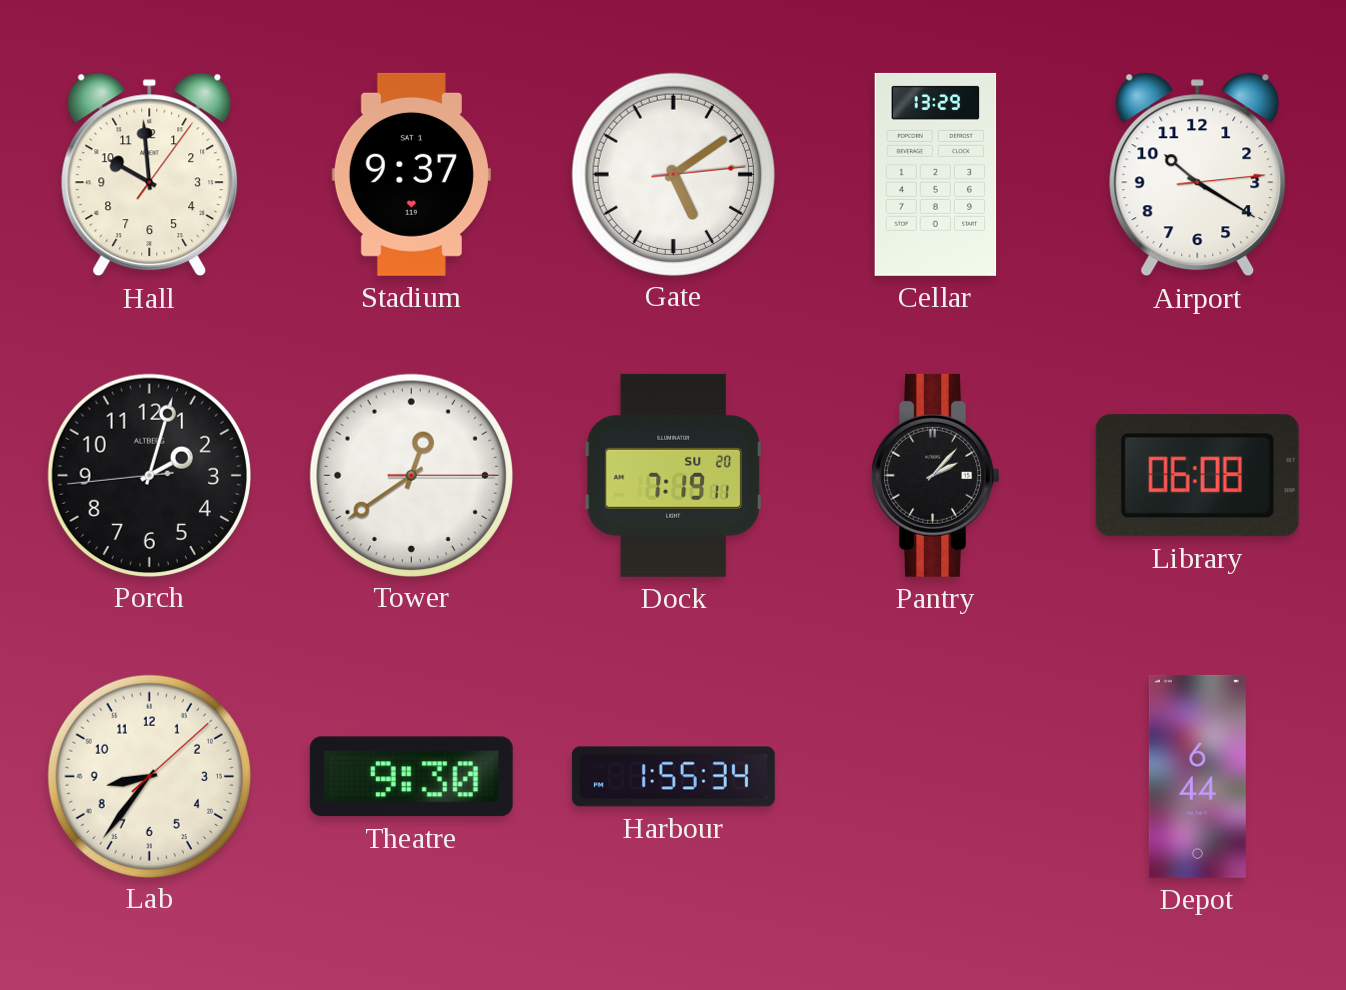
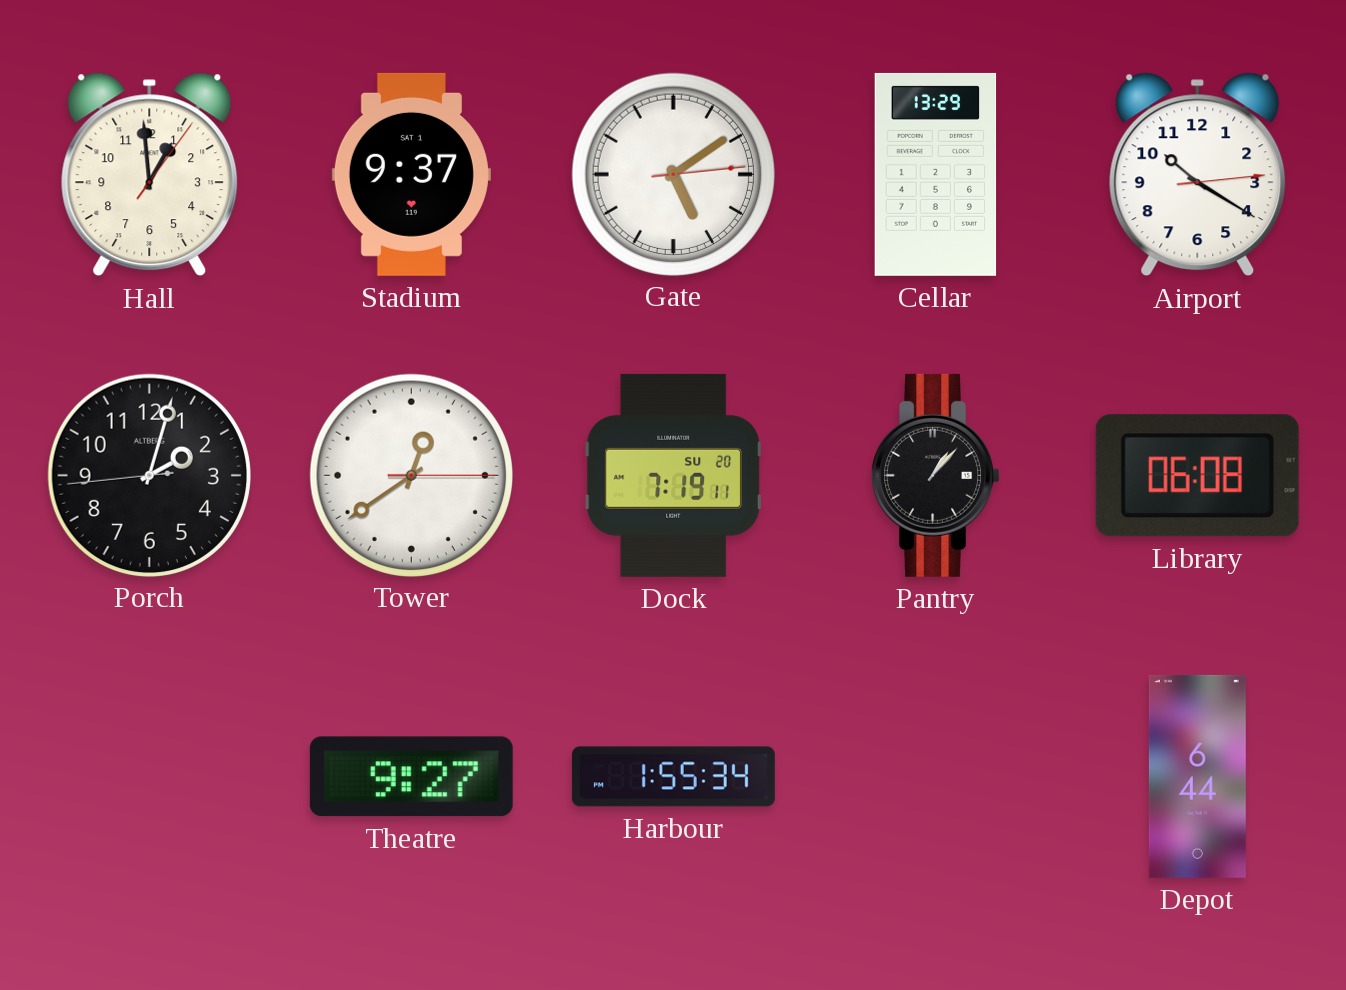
Hall: 9:59 -> 12:59 (150, 175)
Pantry: 2:07 -> 1:07 (936, 475)
Lab: 8:36 -> none (149, 776)
Theatre: 9:30 -> 9:27 (411, 777)
